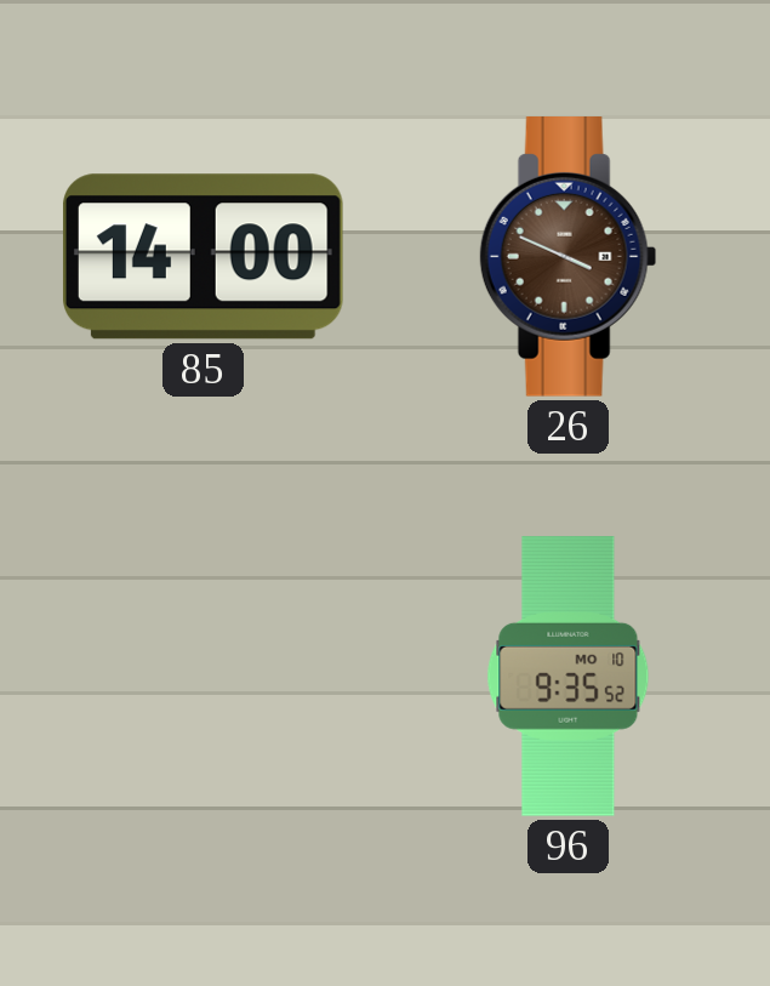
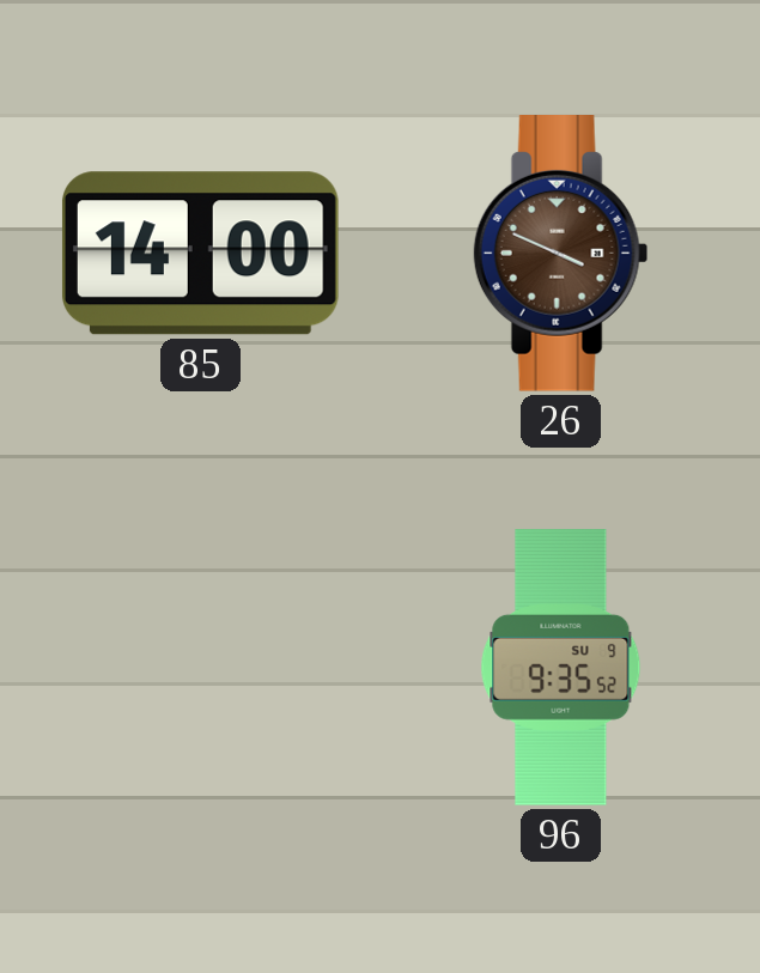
96 date: MO 10 -> SU 9 (561, 668)
